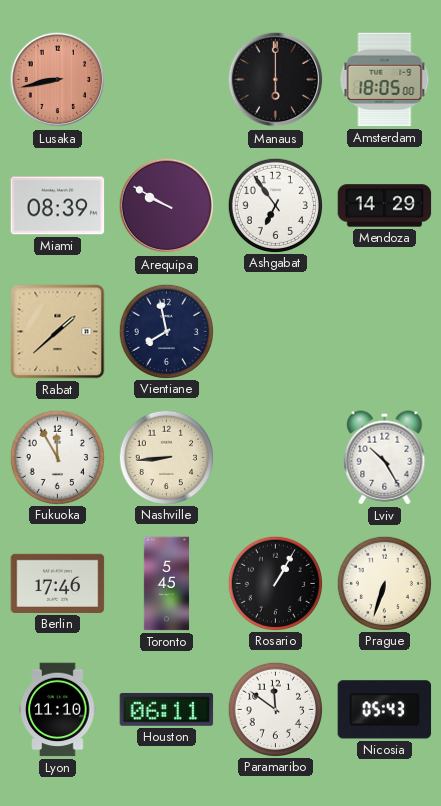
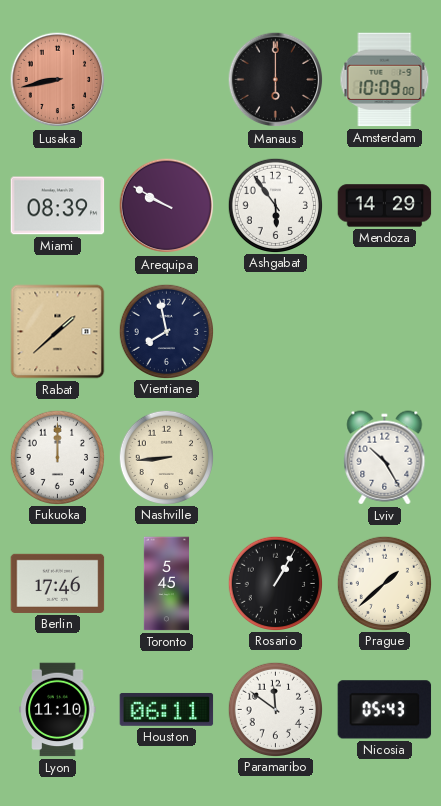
Amsterdam: 18:05 -> 10:09 (385, 80)
Ashgabat: 6:54 -> 5:54 (275, 205)
Fukuoka: 11:55 -> 12:00 (57, 457)
Prague: 6:33 -> 1:38 (384, 583)
